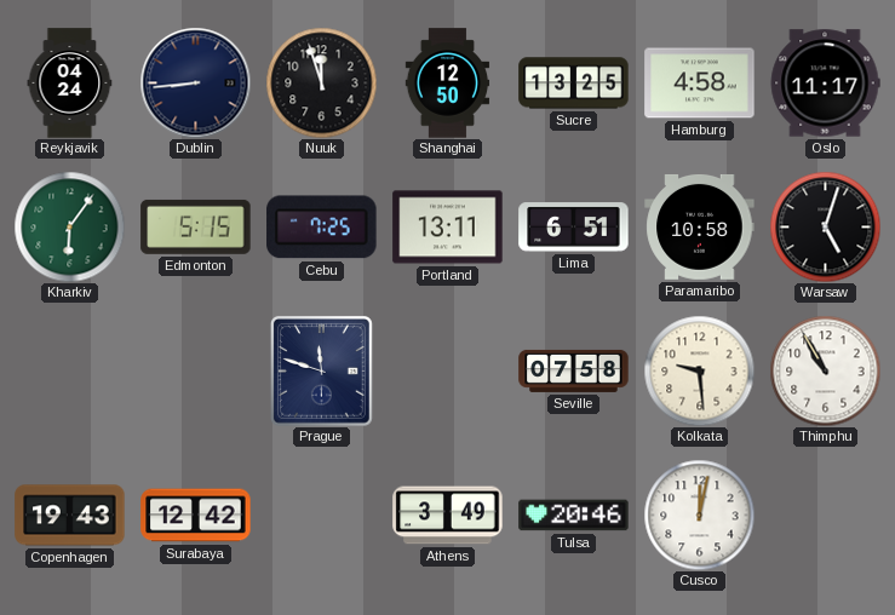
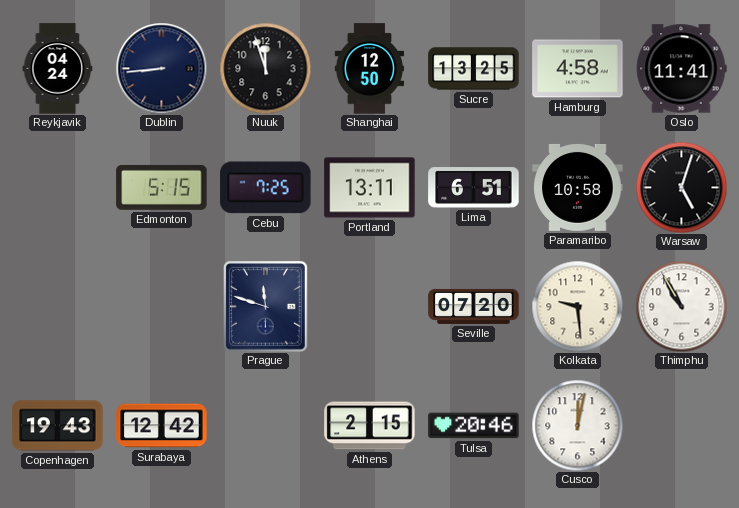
Oslo: 11:17 -> 11:41 (681, 69)
Kharkiv: 6:06 -> none (69, 226)
Seville: 07:58 -> 07:20 (474, 306)
Athens: 3:49 -> 2:15 (370, 426)
